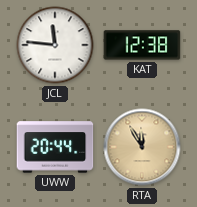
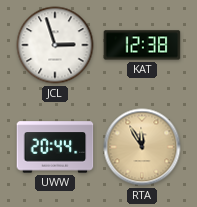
JCL: 11:46 -> 2:57 (55, 45)
